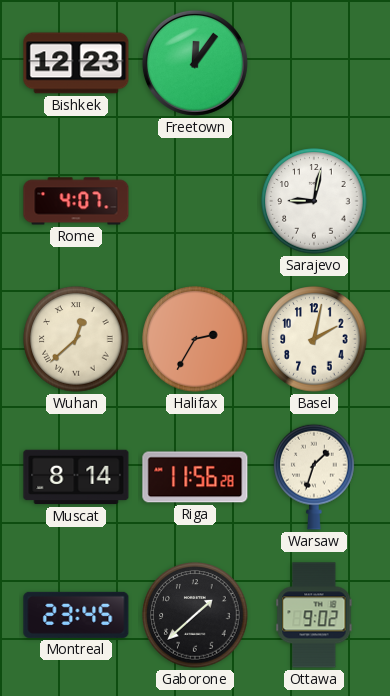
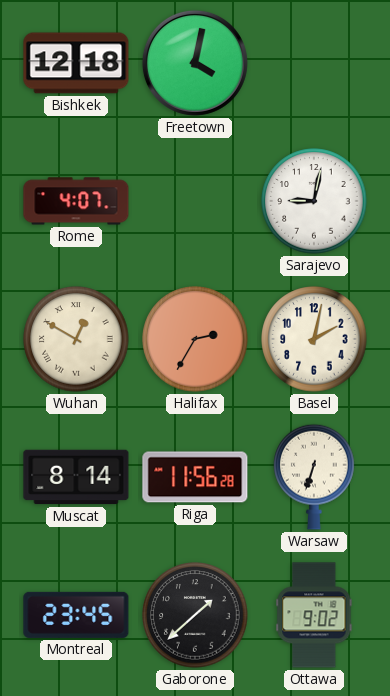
Bishkek: 12:23 -> 12:18 (76, 63)
Freetown: 12:06 -> 4:02 (195, 63)
Wuhan: 12:38 -> 12:50 (76, 339)
Warsaw: 1:33 -> 6:33 (314, 477)
